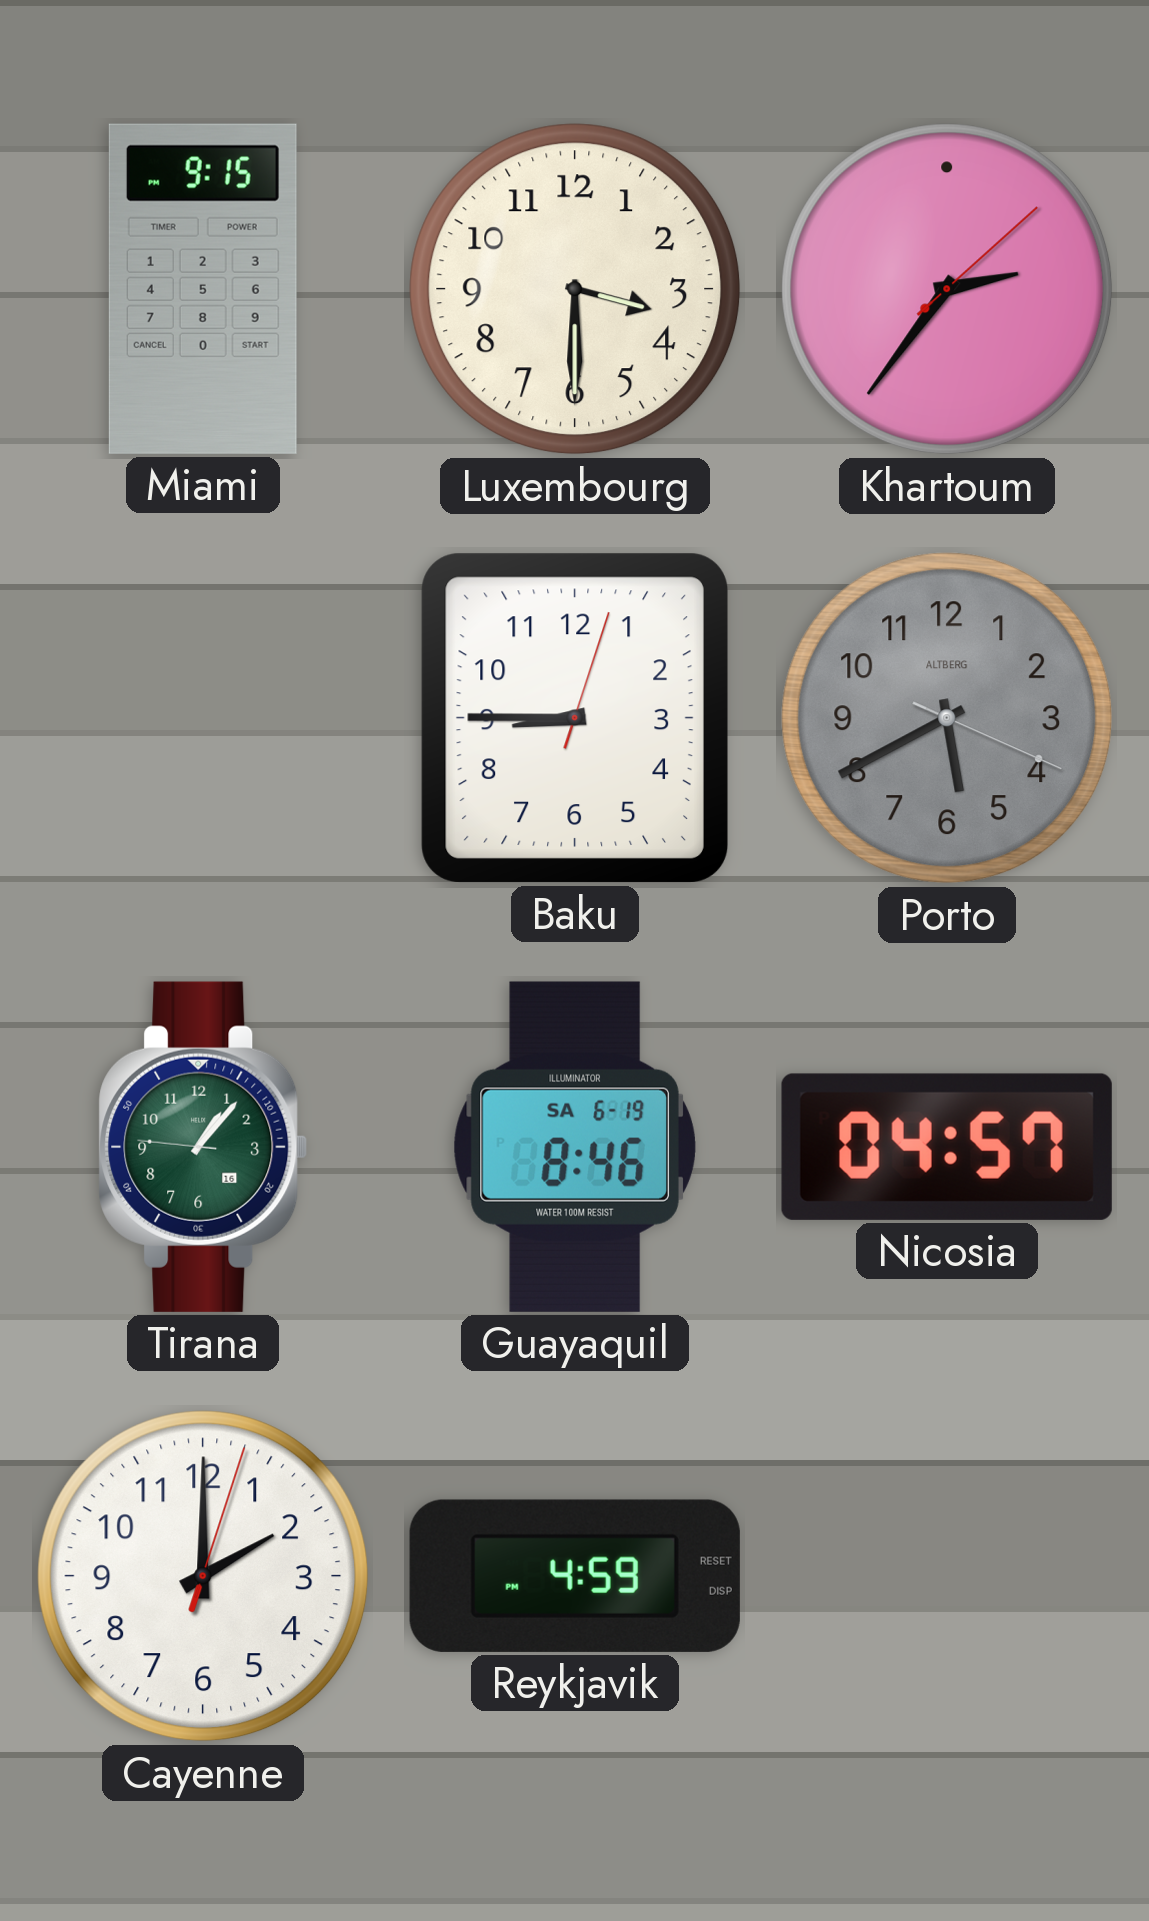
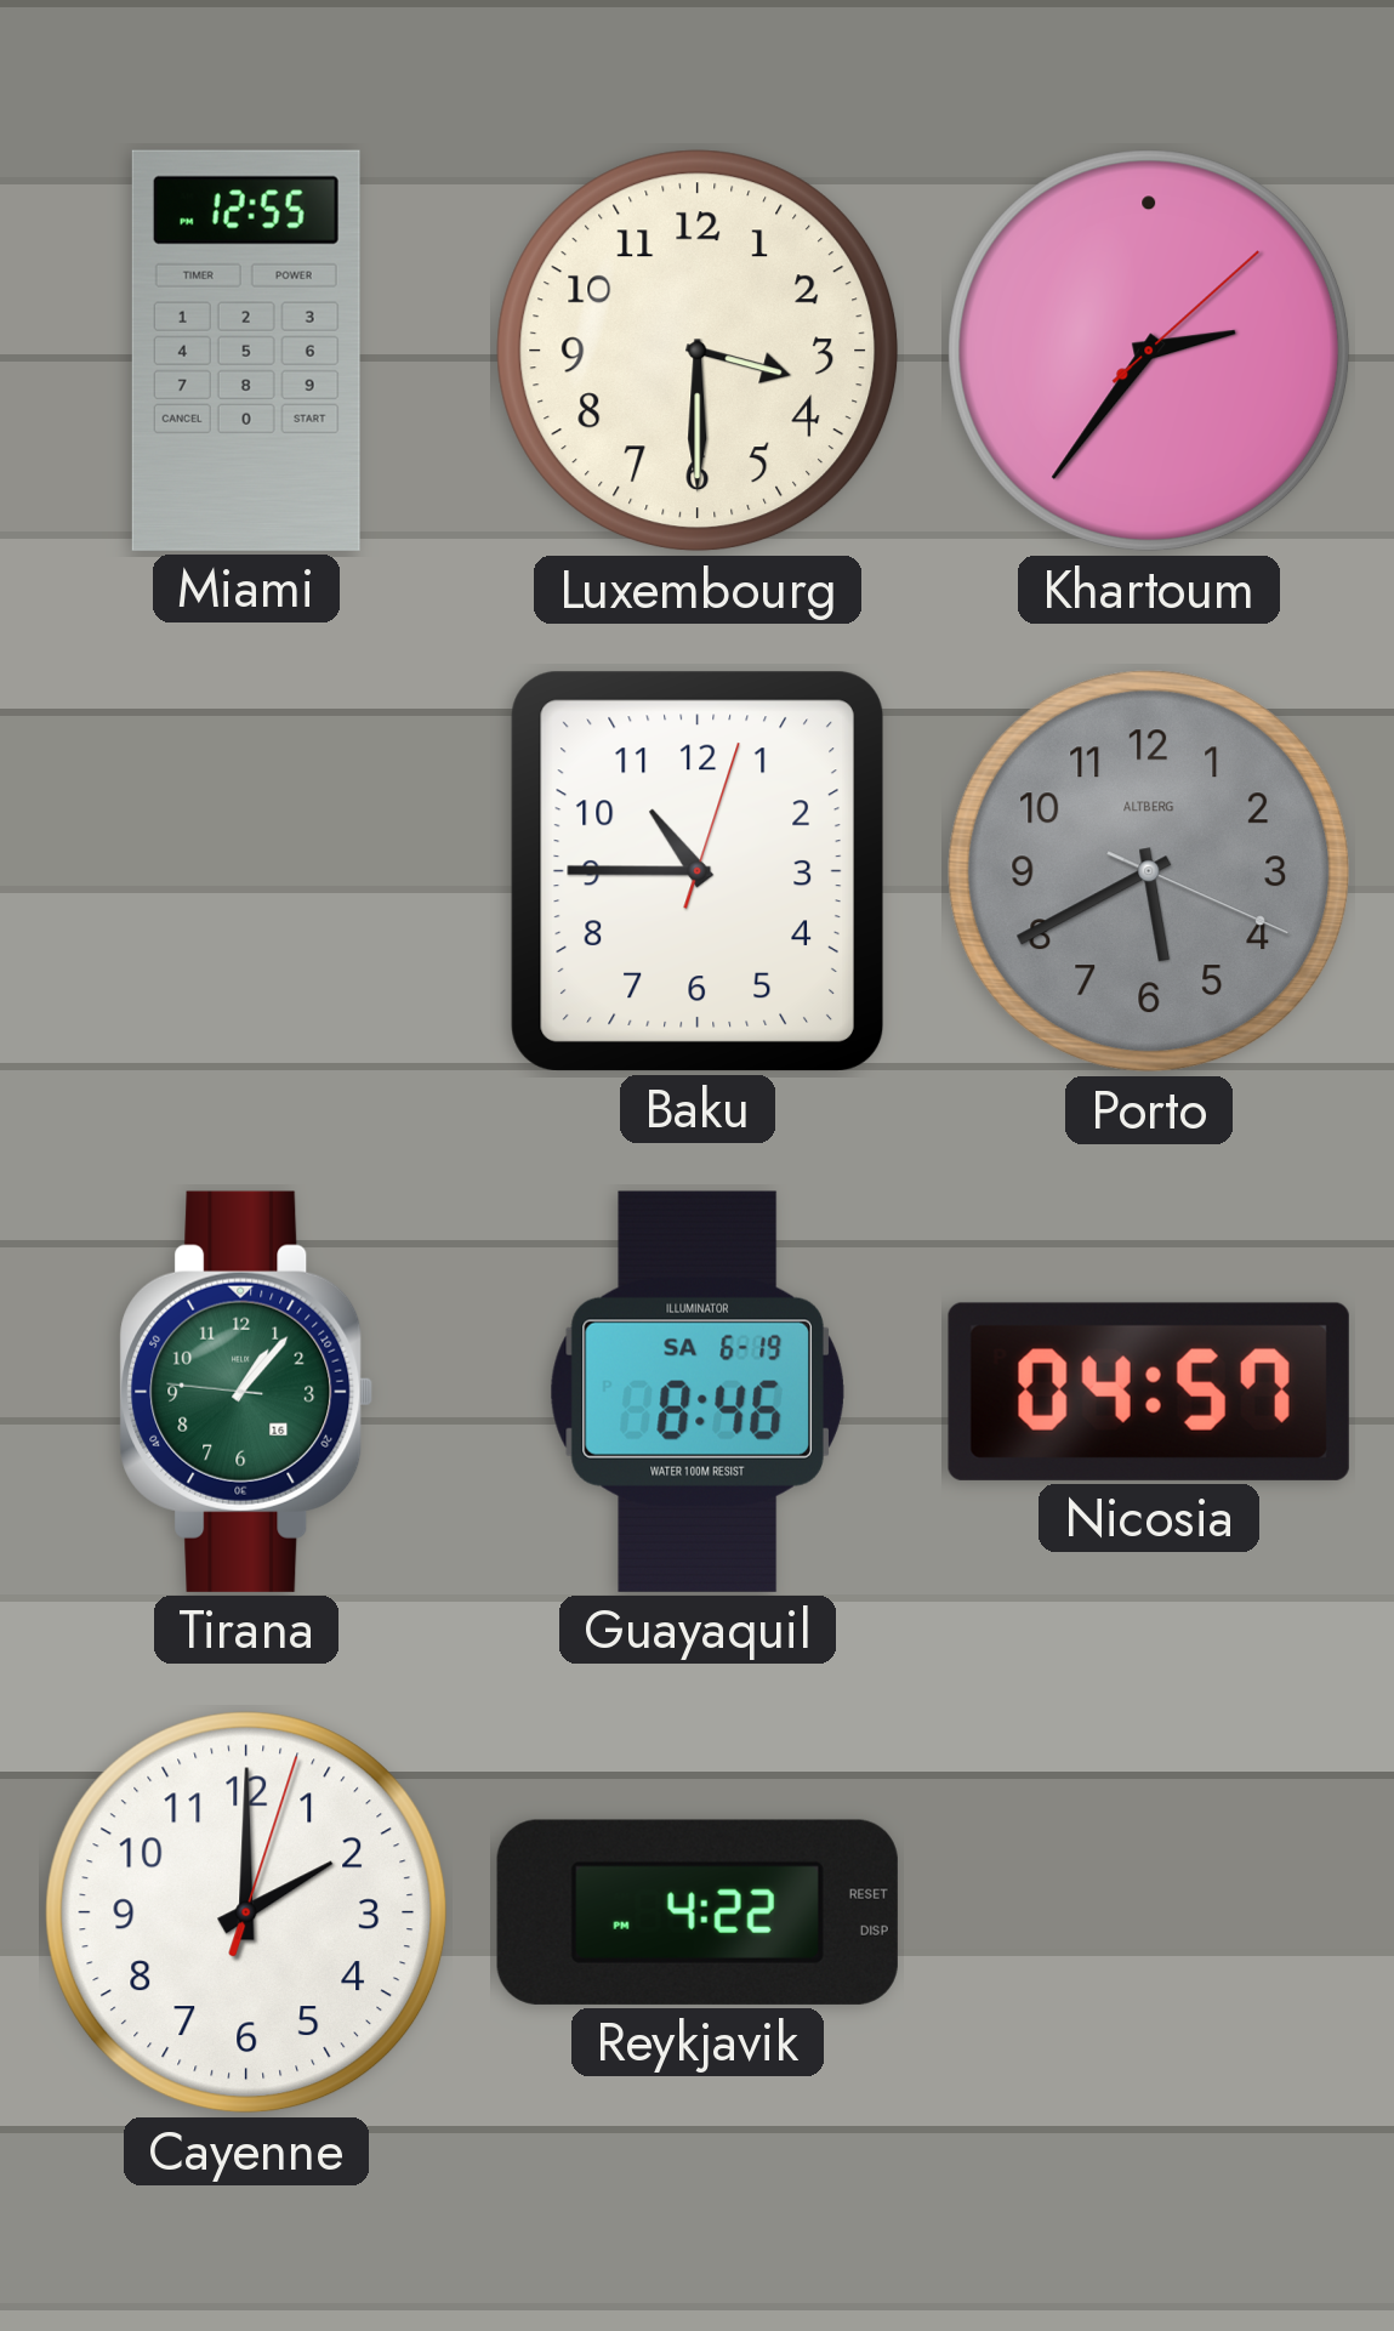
Miami: 9:15 -> 12:55 (246, 351)
Baku: 8:45 -> 10:45 (698, 871)
Reykjavik: 4:59 -> 4:22 (698, 1912)
